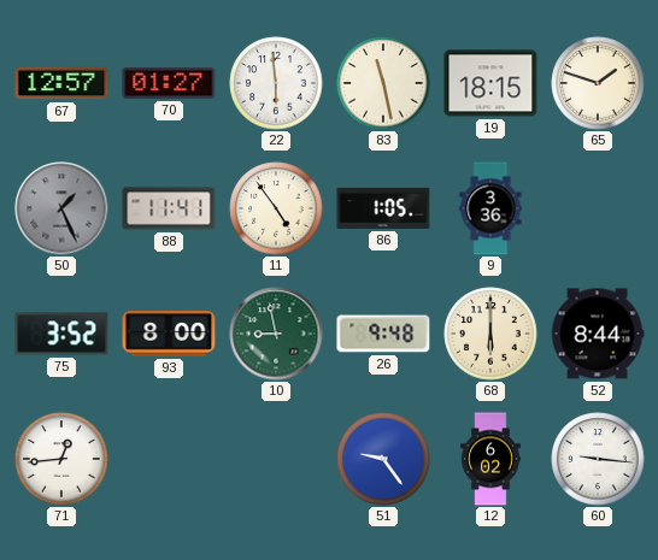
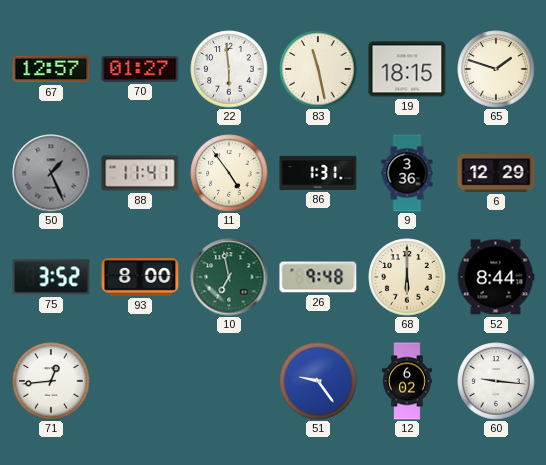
86: 1:05 -> 1:31 (318, 173)
6: none -> 12:29 (496, 173)
10: 8:58 -> 6:58 (229, 277)
